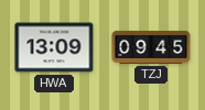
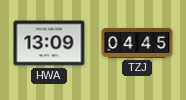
TZJ: 09:45 -> 04:45 (137, 43)
